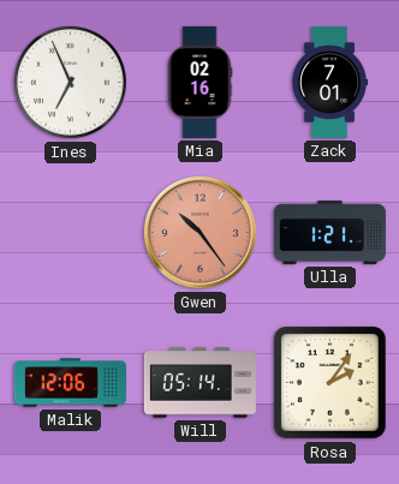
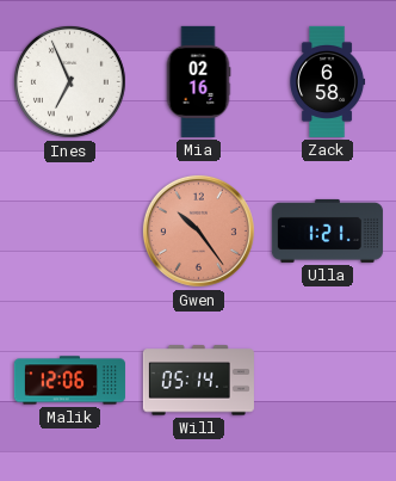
Zack: 7:01 -> 6:58 (327, 81)
Rosa: 2:06 -> none (329, 382)
